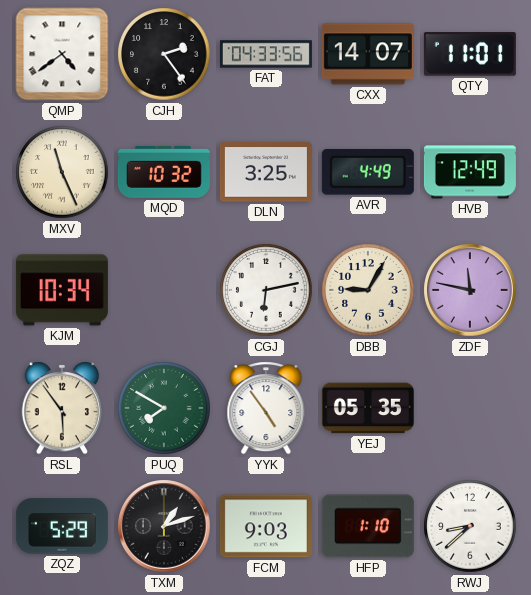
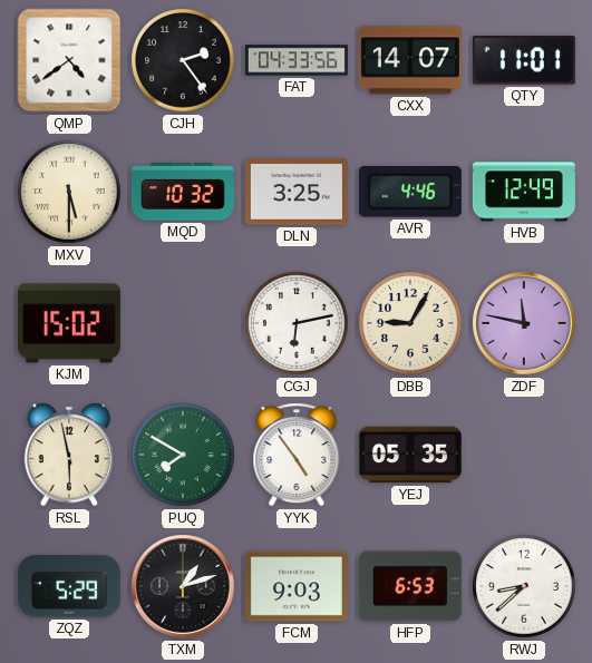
MXV: 11:26 -> 5:30 (69, 192)
AVR: 4:49 -> 4:46 (410, 192)
KJM: 10:34 -> 15:02 (69, 323)
RSL: 5:54 -> 5:58 (69, 455)
HFP: 1:10 -> 6:53 (410, 586)
